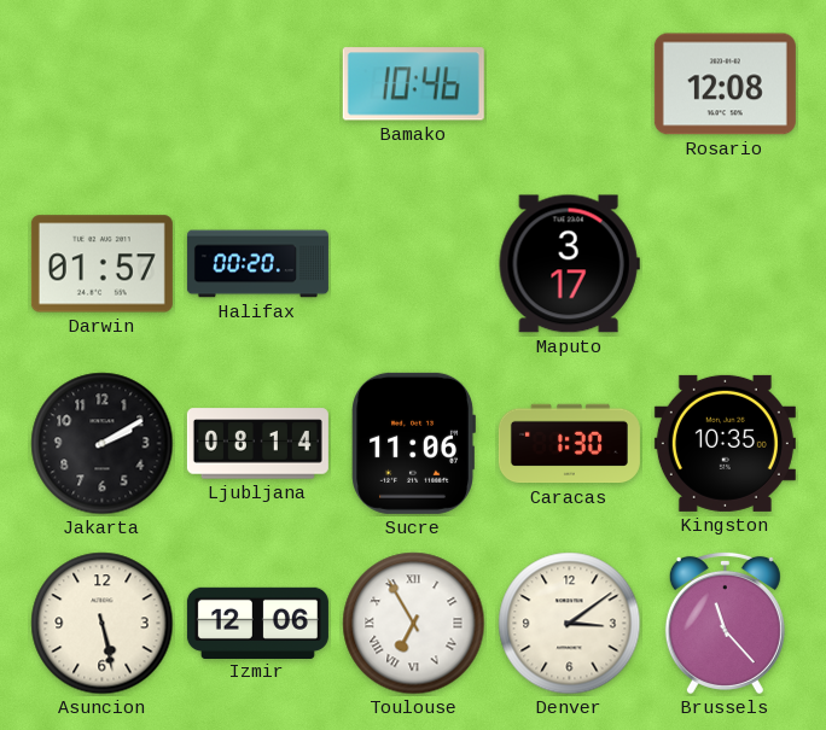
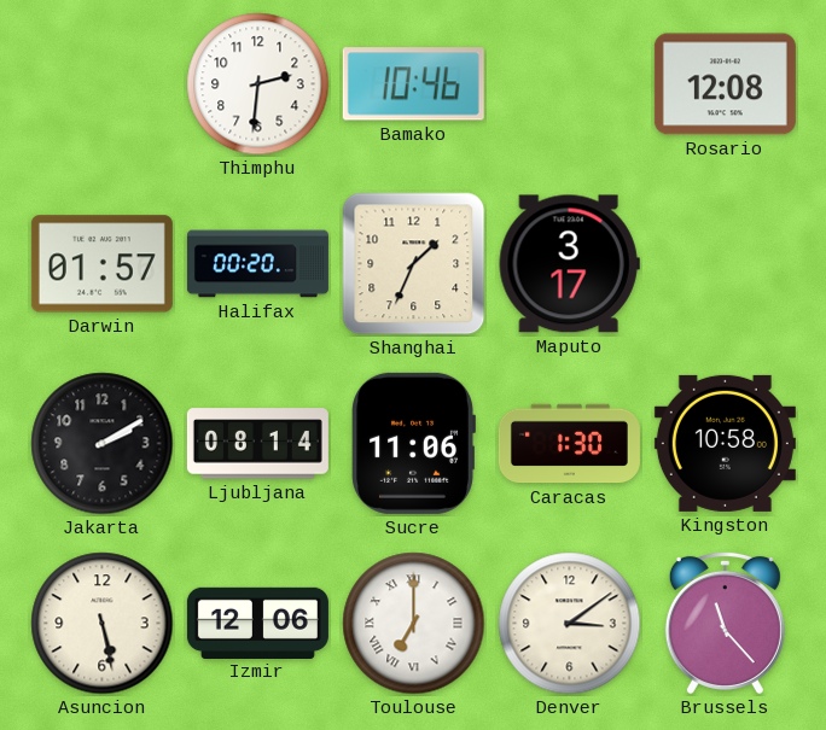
Thimphu: none -> 2:31 (258, 84)
Shanghai: none -> 1:34 (414, 264)
Kingston: 10:35 -> 10:58 (725, 443)
Toulouse: 6:55 -> 7:00 (414, 624)
